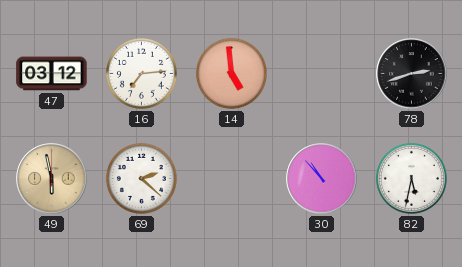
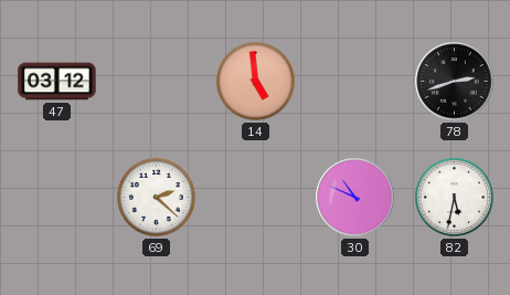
16: 7:14 -> none (141, 73)
49: 5:58 -> none (52, 179)
30: 10:53 -> 10:49 (355, 198)
